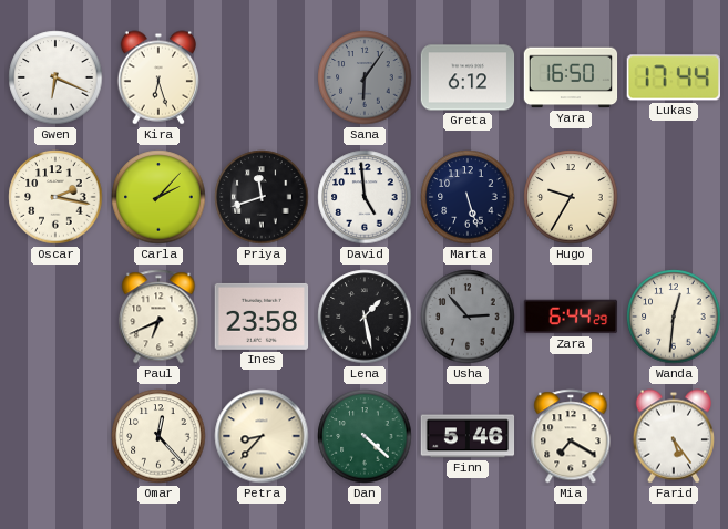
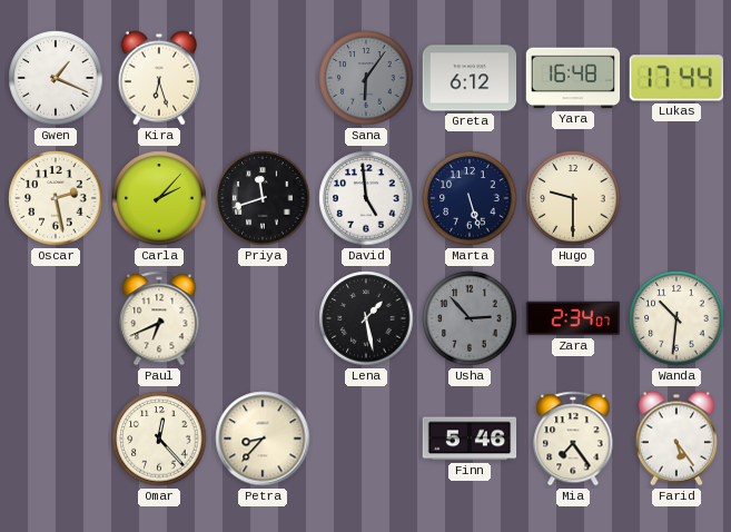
Gwen: 6:19 -> 1:19 (56, 78)
Yara: 16:50 -> 16:48 (573, 78)
Oscar: 2:17 -> 2:28 (56, 198)
Hugo: 9:35 -> 9:30 (573, 198)
Ines: 23:58 -> none (262, 317)
Zara: 6:44 -> 2:34 (573, 318)
Wanda: 12:31 -> 10:31 (676, 318)
Dan: 4:22 -> none (365, 436)
Mia: 7:20 -> 7:24 (573, 439)
